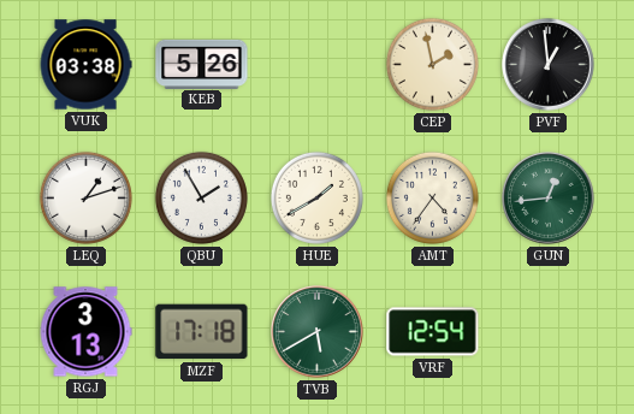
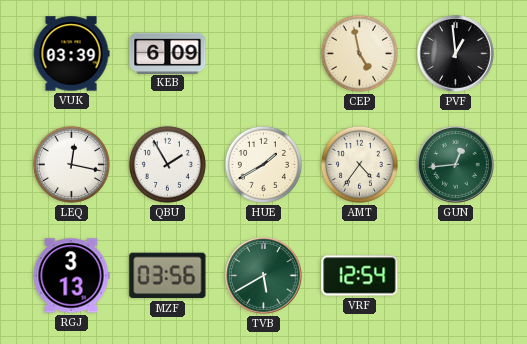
VUK: 03:38 -> 03:39 (71, 54)
KEB: 5:26 -> 6:09 (168, 53)
CEP: 1:58 -> 4:58 (359, 53)
LEQ: 1:12 -> 12:17 (71, 164)
MZF: 17:18 -> 03:56 (168, 276)
